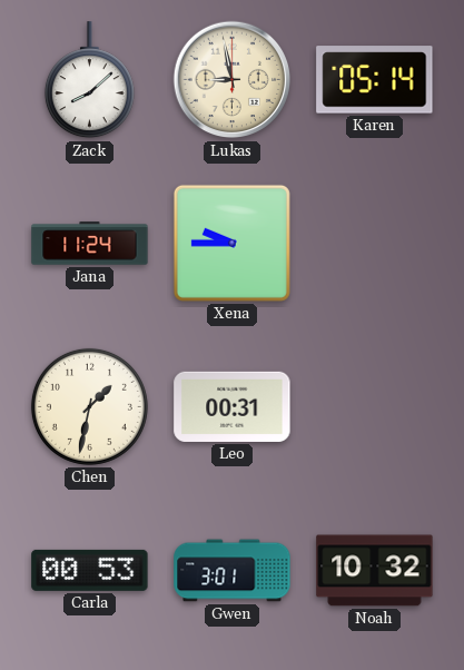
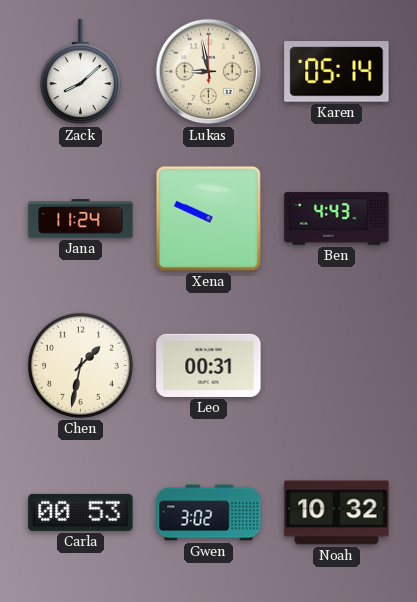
Xena: 9:45 -> 9:49 (208, 218)
Ben: none -> 4:43 (337, 219)
Gwen: 3:01 -> 3:02 (209, 513)
